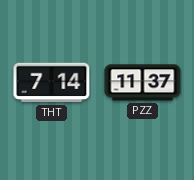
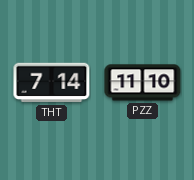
PZZ: 11:37 -> 11:10 (143, 83)
